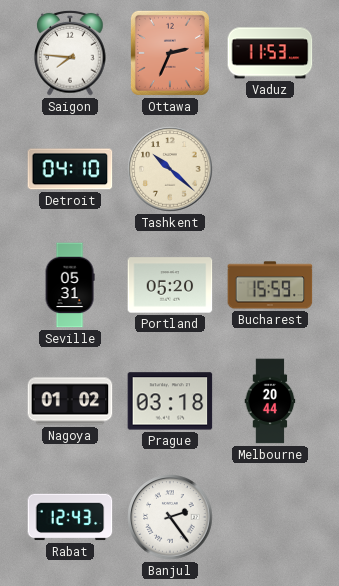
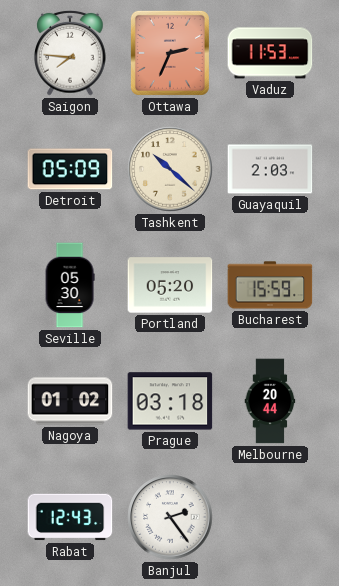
Detroit: 04:10 -> 05:09 (70, 169)
Guayaquil: none -> 2:03 (270, 169)
Seville: 05:31 -> 05:30 (70, 285)
